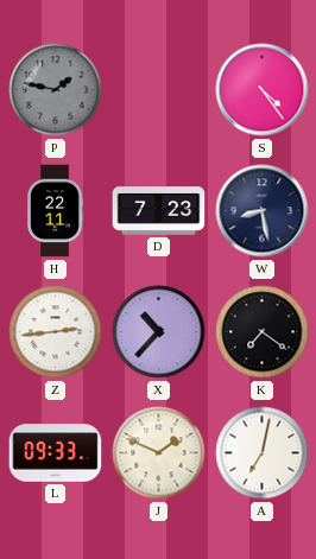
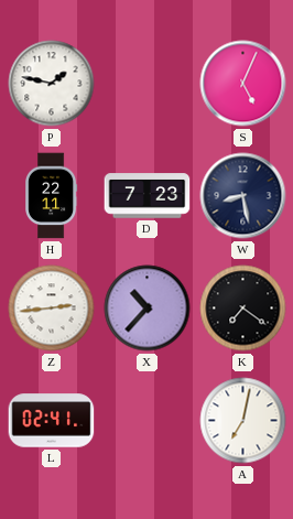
P dial: grey -> white (52, 84)
S: 4:24 -> 5:04 (243, 84)
L: 09:33 -> 02:41 (52, 421)
J: 1:49 -> none (159, 453)
